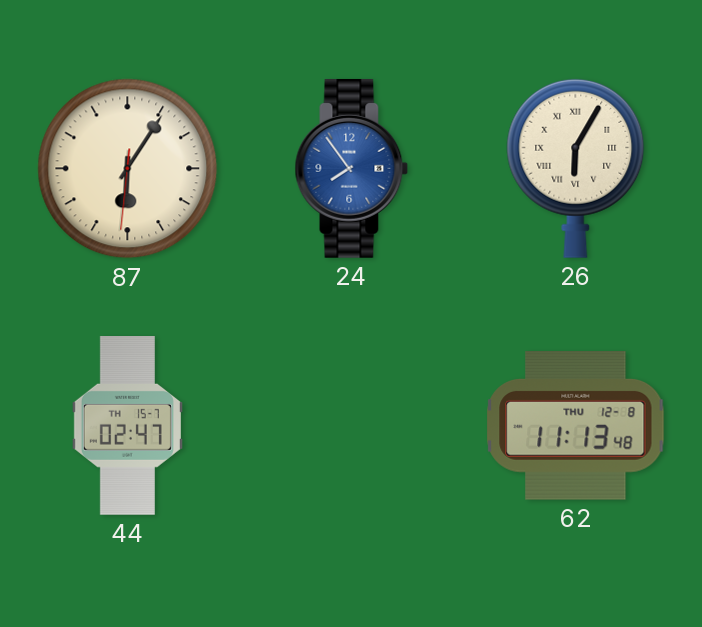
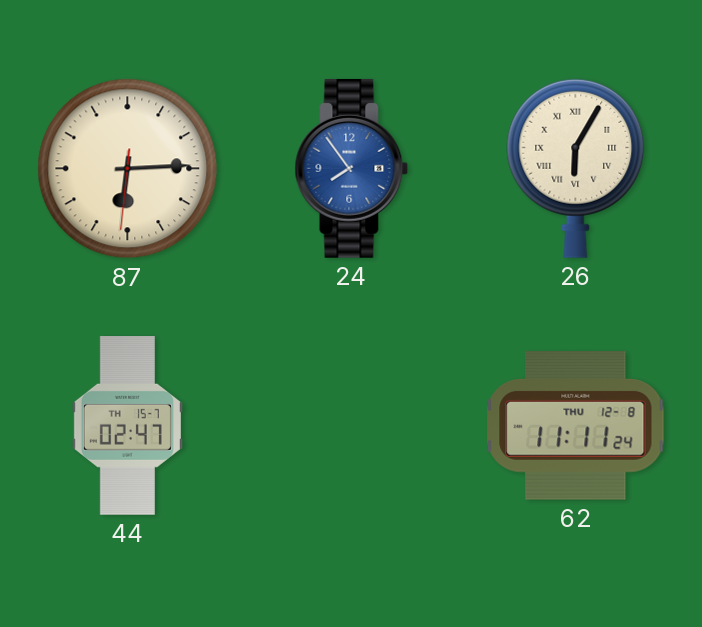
87: 6:05 -> 6:14 (128, 169)
62: 11:13 -> 11:11 (576, 426)
